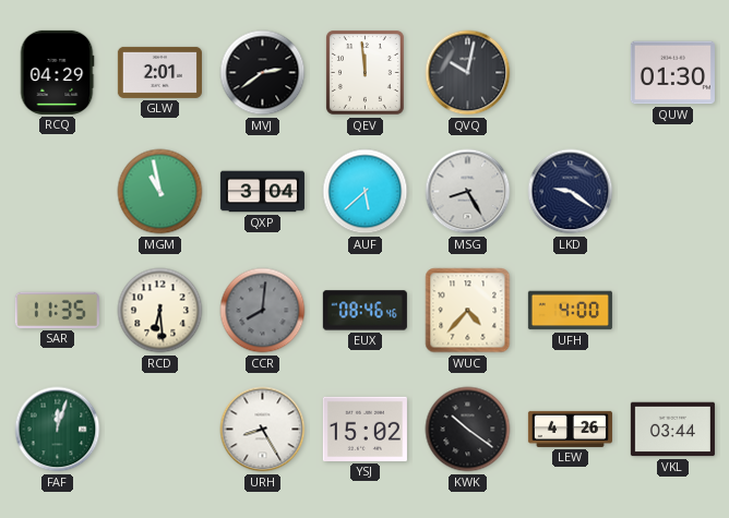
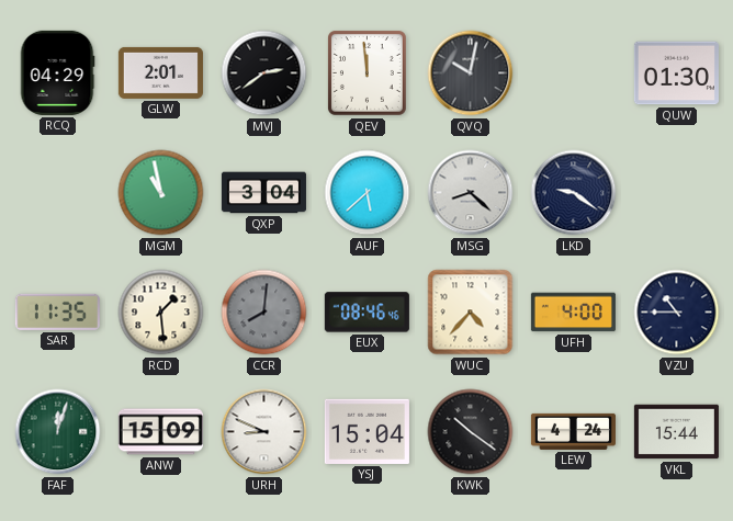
MSG: 8:25 -> 8:22 (471, 193)
RCD: 6:29 -> 1:29 (161, 313)
VZU: none -> 10:45 (677, 313)
ANW: none -> 15:09 (160, 432)
URH: 8:25 -> 8:49 (264, 432)
YSJ: 15:02 -> 15:04 (366, 431)
LEW: 4:26 -> 4:24 (573, 431)
VKL: 03:44 -> 15:44 (676, 432)
